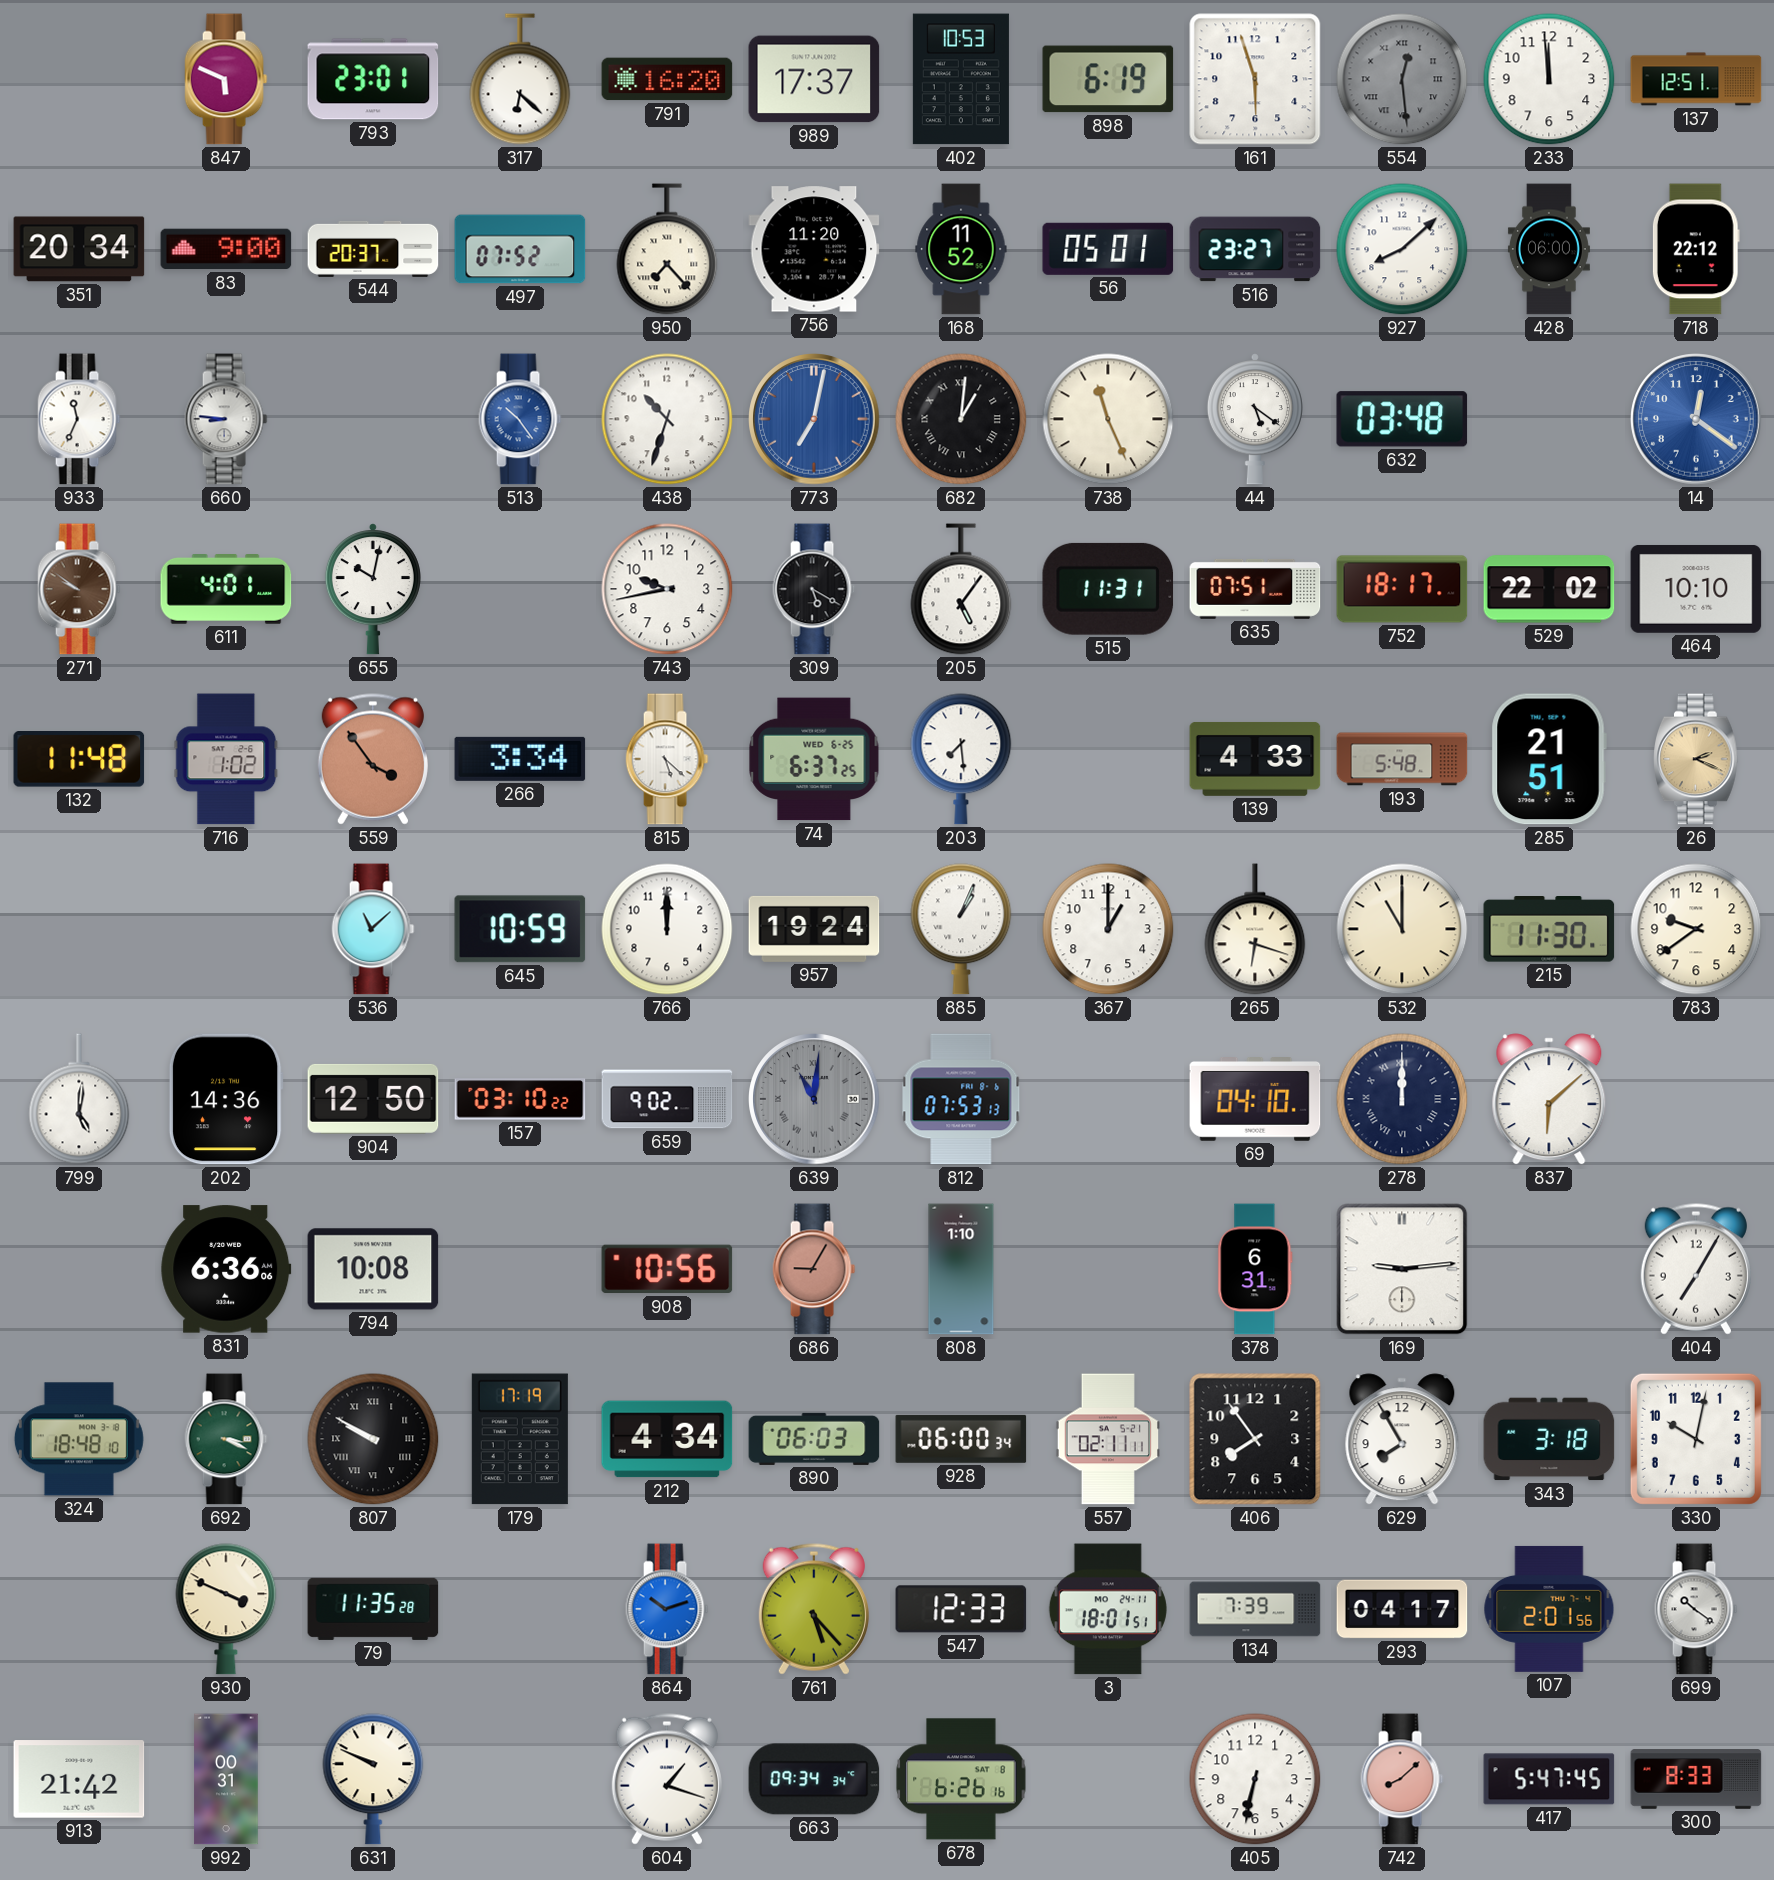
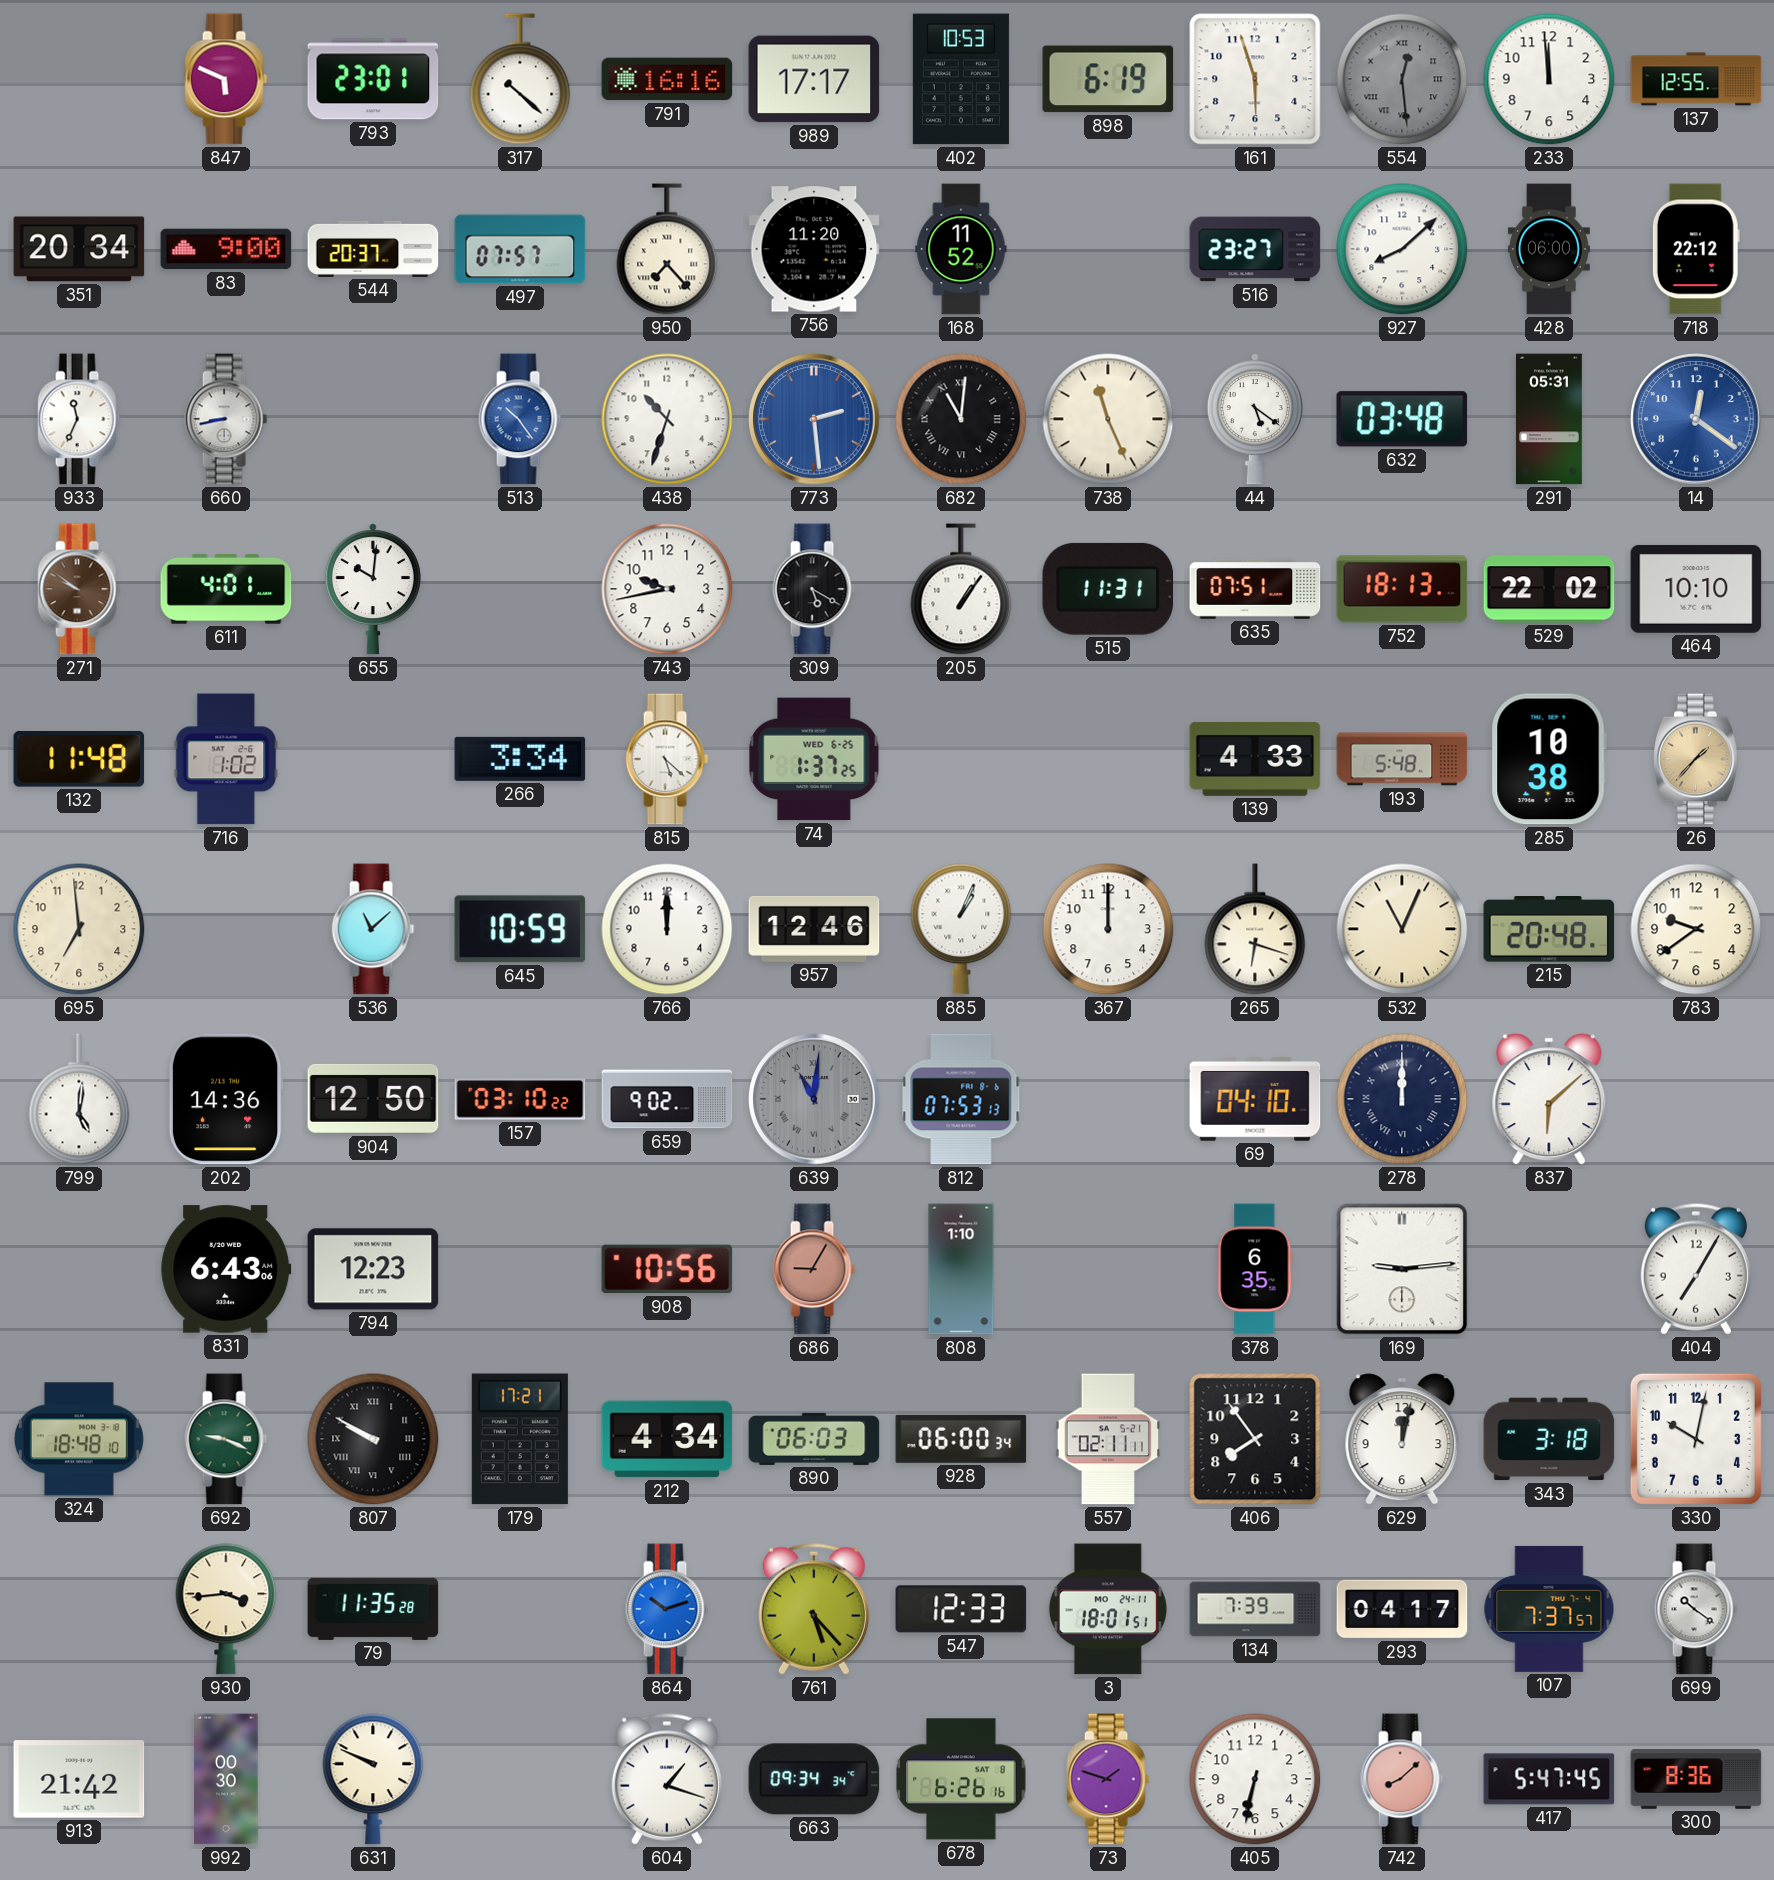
317: 6:22 -> 10:22 (520, 79)
791: 16:20 -> 16:16 (667, 79)
989: 17:37 -> 17:17 (814, 79)
137: 12:51 -> 12:55 (1696, 79)
497: 07:52 -> 07:57 (520, 249)
56: 05:01 -> none (1108, 249)
660: 8:46 -> 8:43 (226, 419)
773: 7:02 -> 2:29 (814, 419)
682: 1:01 -> 11:01 (961, 419)
291: none -> 05:31 (1549, 419)
655: 10:02 -> 10:01 (373, 589)
205: 5:06 -> 1:06 (961, 589)
752: 18:17 -> 18:13 (1402, 589)
559: 3:54 -> none (373, 759)
74: 6:37 -> 1:37 (814, 759)
203: 7:29 -> none (961, 759)
285: 21:51 -> 10:38 (1549, 759)
26: 2:19 -> 1:37 (1697, 759)
695: none -> 6:59 (79, 929)
957: 19:24 -> 12:46 (814, 929)
367: 1:00 -> 12:00 (1108, 929)
532: 11:00 -> 11:04 (1402, 929)
215: 11:30 -> 20:48 (1549, 930)
831: 6:36 -> 6:43 (226, 1269)
794: 10:08 -> 12:23 (373, 1269)
378: 6:31 -> 6:35 (1255, 1269)
692: 3:19 -> 9:19 (226, 1439)
179: 17:19 -> 17:21 (520, 1439)
629: 7:55 -> 12:02 (1402, 1439)
930: 3:49 -> 3:44 (226, 1609)
107: 2:01 -> 7:37 (1549, 1609)
992: 00:31 -> 00:30 (226, 1779)
73: none -> 1:48 (1108, 1779)
300: 8:33 -> 8:36 (1696, 1779)
